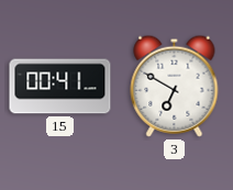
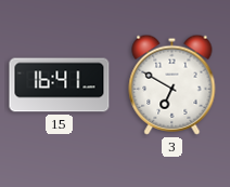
15: 00:41 -> 16:41 (60, 85)
